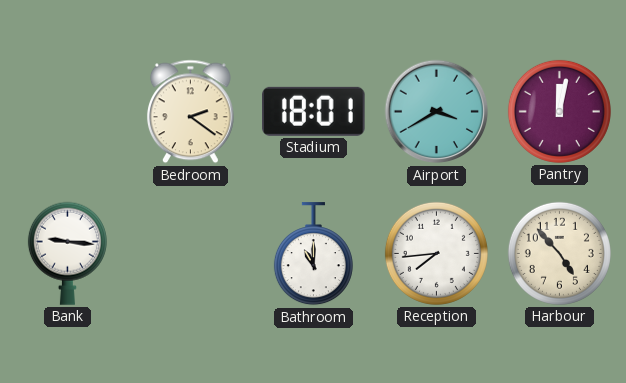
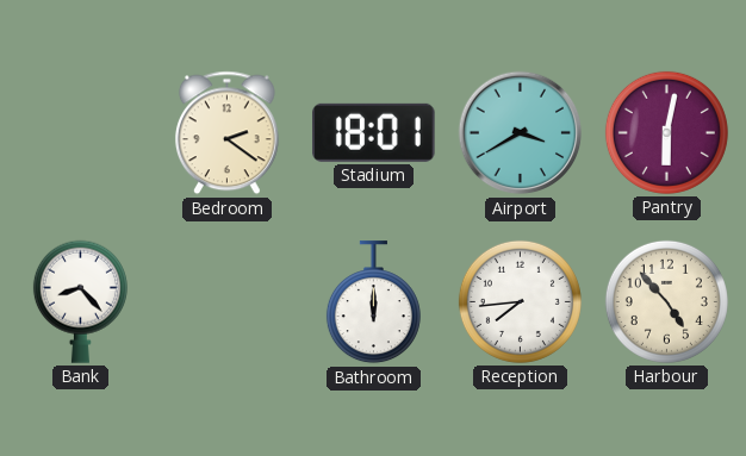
Pantry: 12:02 -> 6:02 (666, 132)
Bank: 9:16 -> 8:23 (80, 301)
Bathroom: 11:00 -> 12:00 (373, 302)
